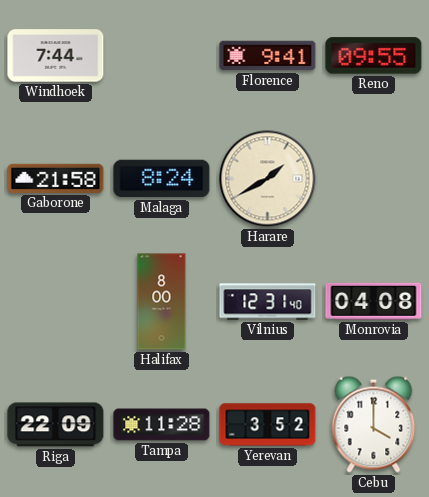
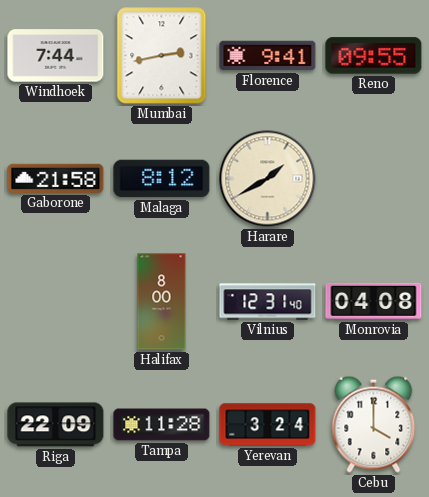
Mumbai: none -> 2:43 (162, 56)
Malaga: 8:24 -> 8:12 (162, 179)
Yerevan: 3:52 -> 3:24 (268, 425)
